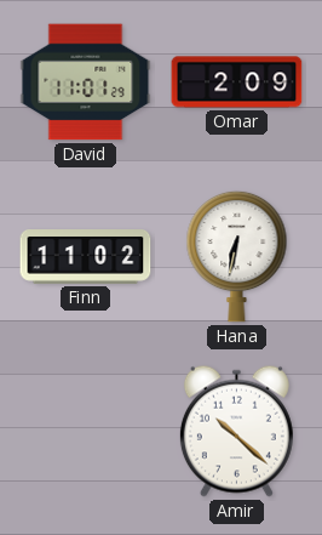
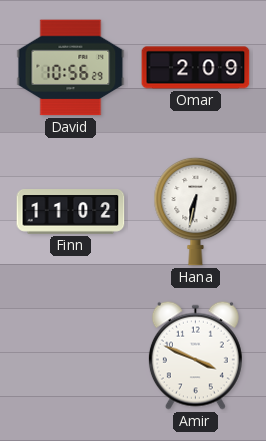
David: 11:01 -> 10:56 (71, 68)
Amir: 10:22 -> 3:49 (195, 355)
